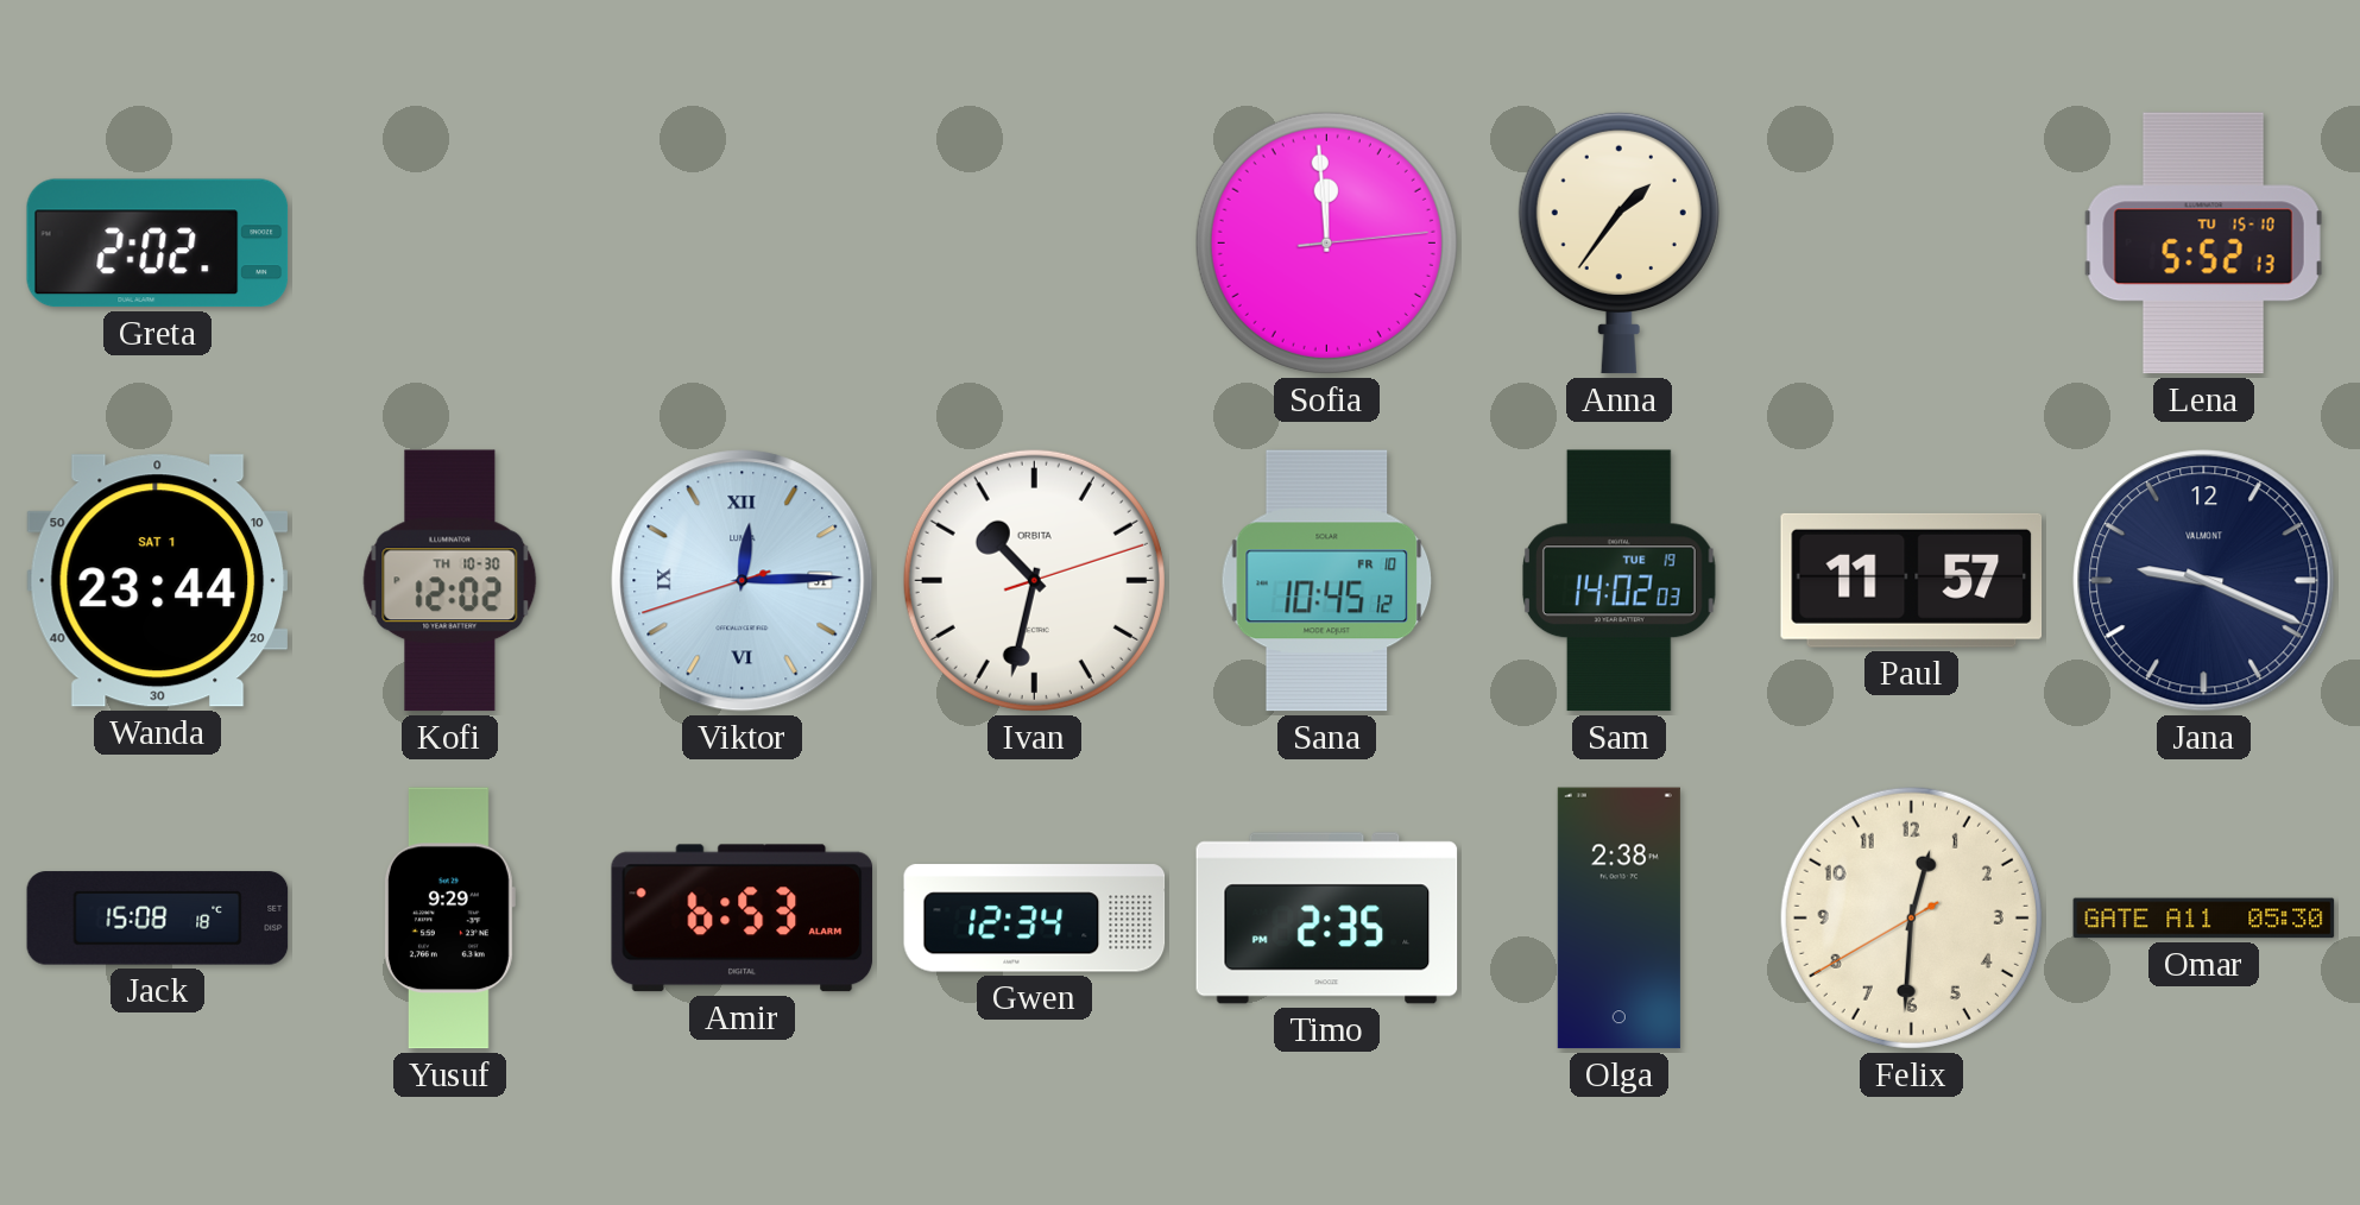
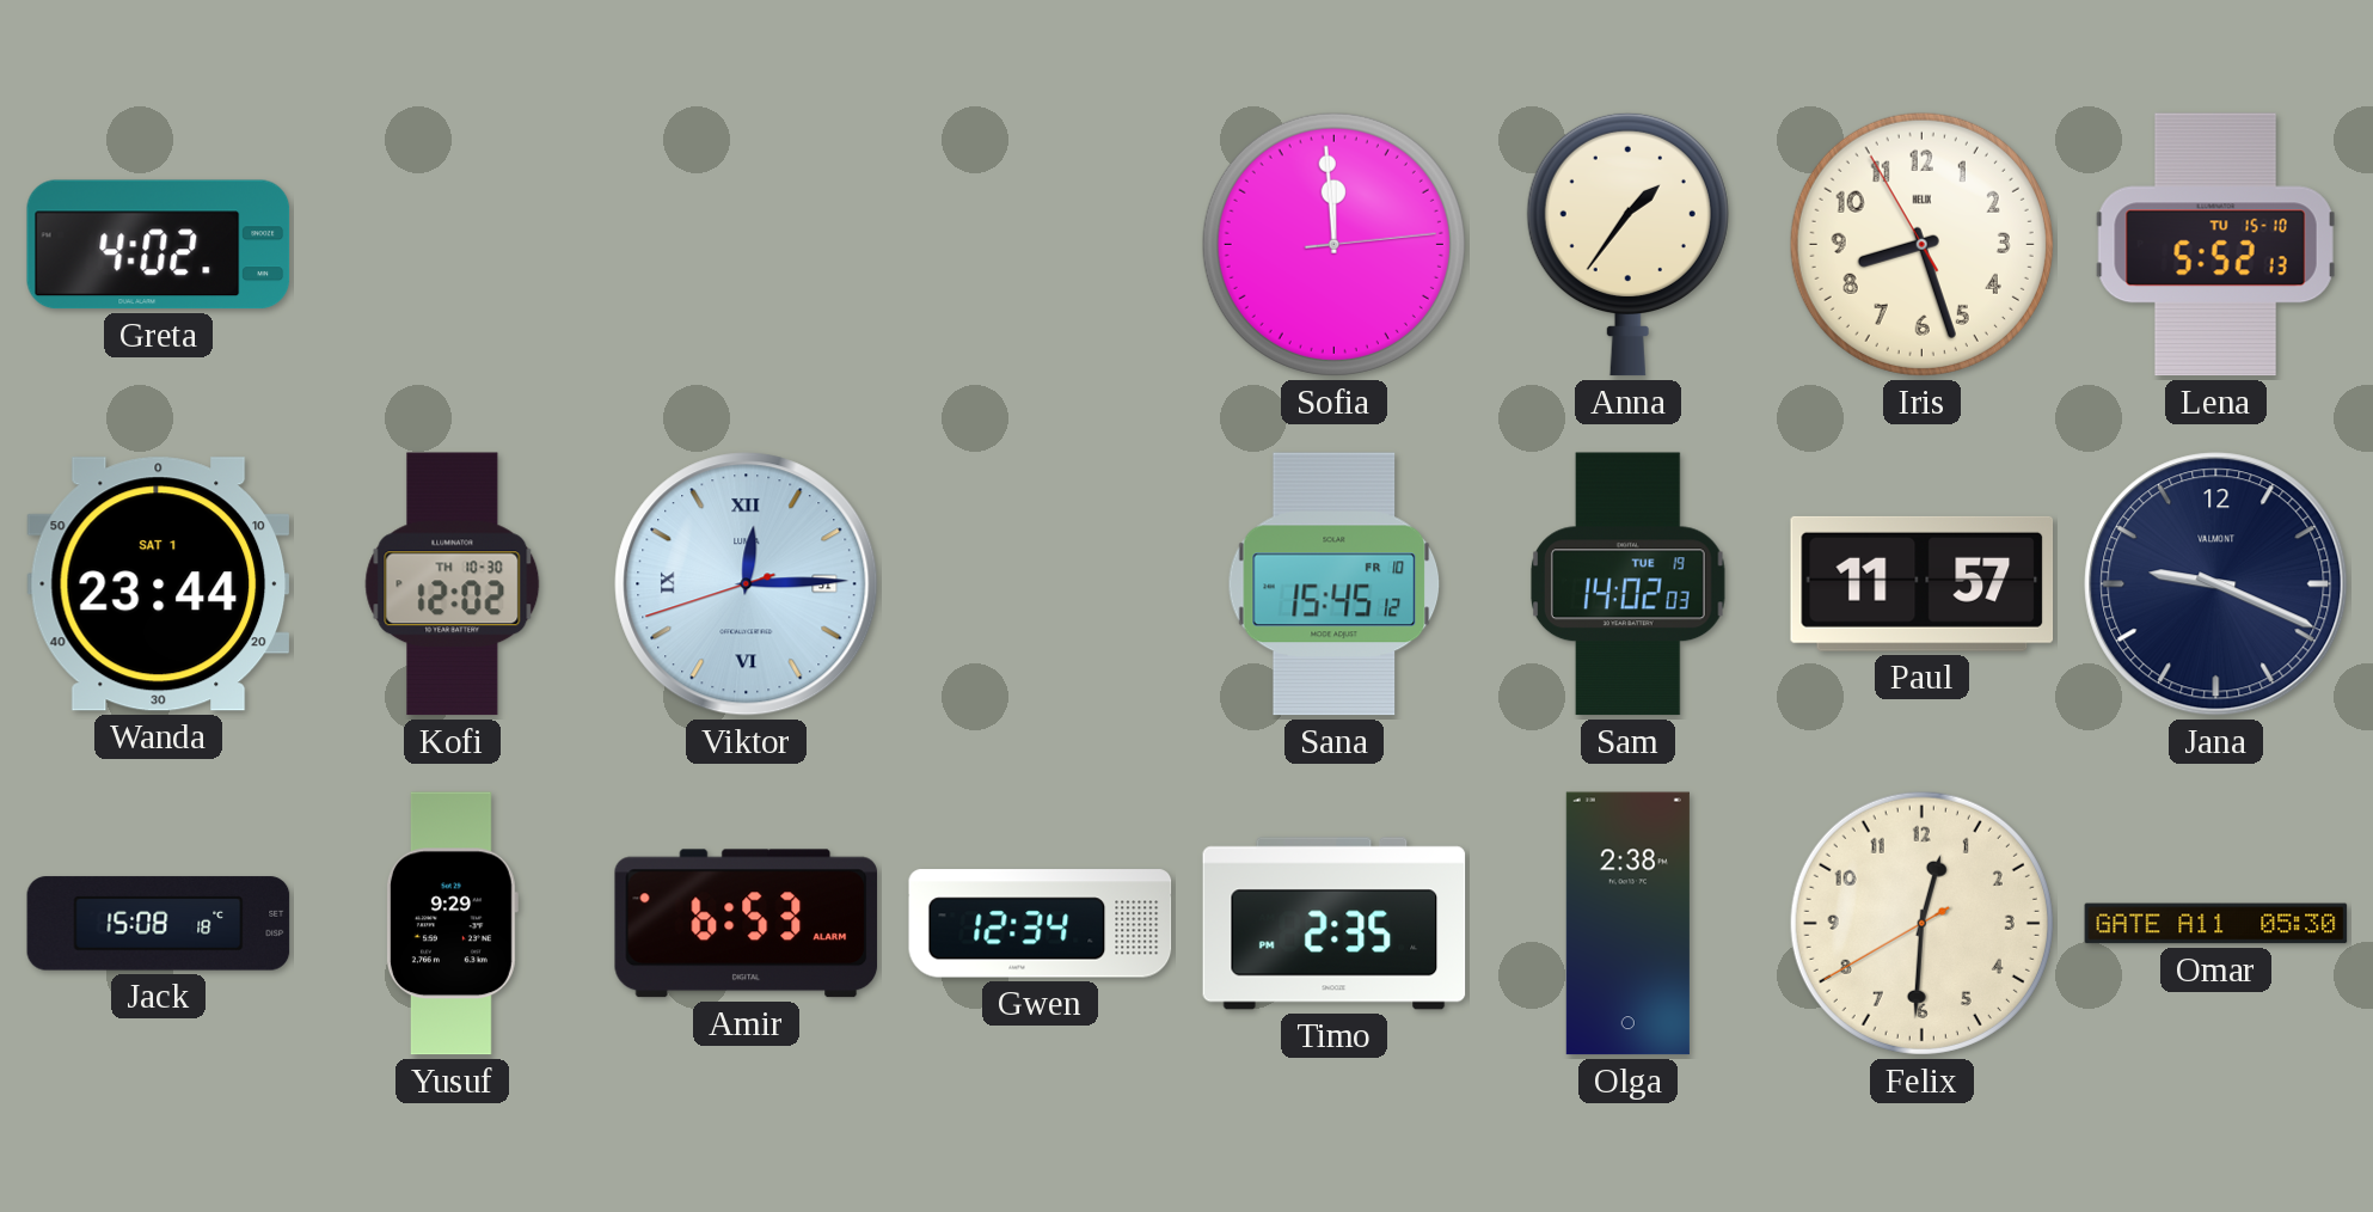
Greta: 2:02 -> 4:02 (159, 245)
Iris: none -> 8:26 (1921, 244)
Ivan: 10:32 -> none (1034, 580)
Sana: 10:45 -> 15:45 (1335, 584)
